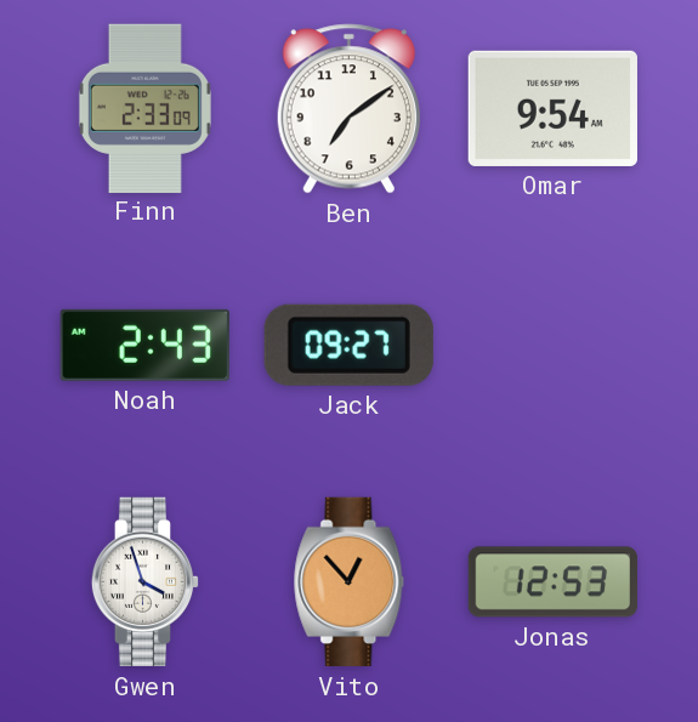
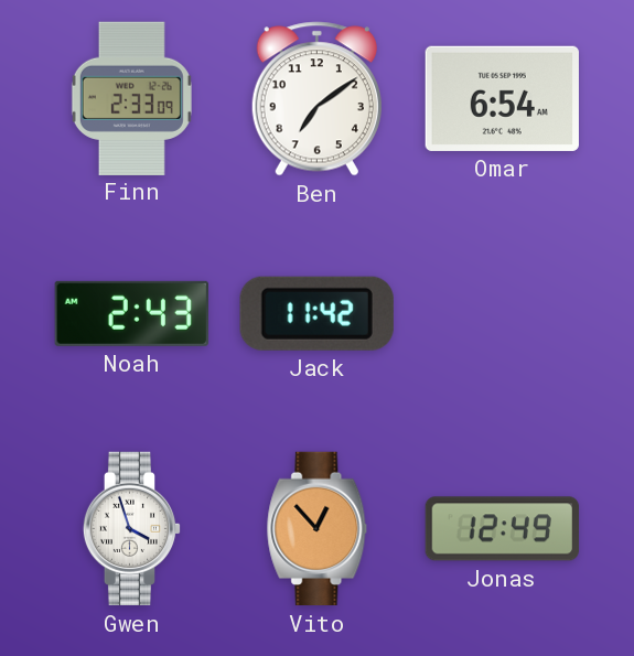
Omar: 9:54 -> 6:54 (502, 98)
Jack: 09:27 -> 11:42 (316, 313)
Jonas: 12:53 -> 12:49 (502, 529)
